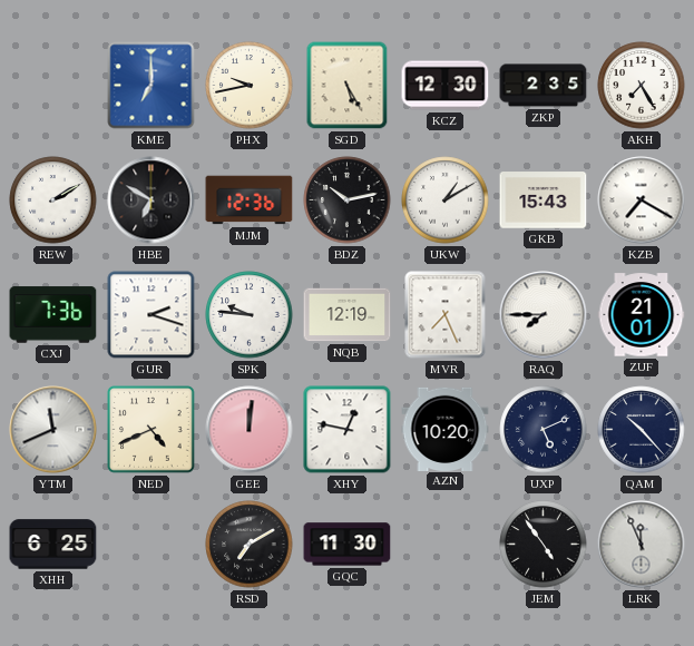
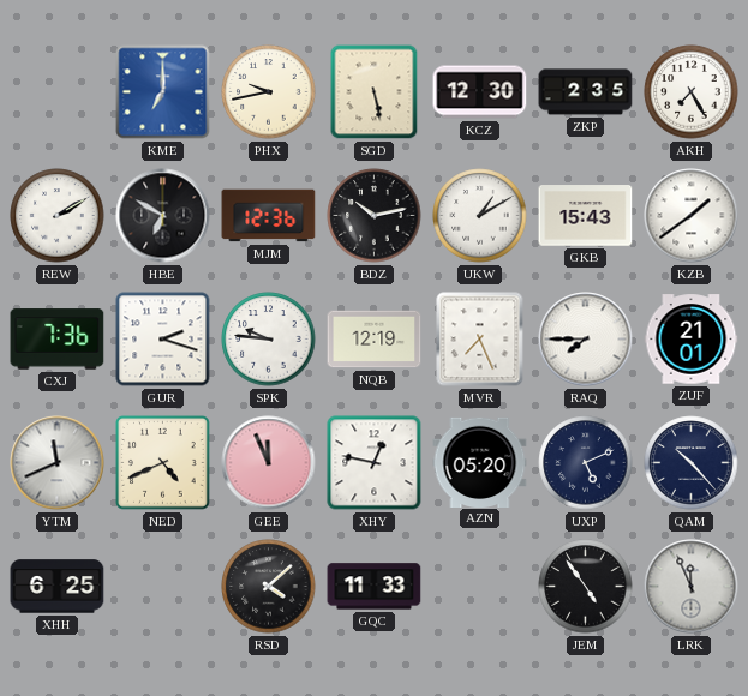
SGD: 5:25 -> 5:28 (375, 92)
KZB: 7:20 -> 1:39 (692, 216)
GEE: 12:01 -> 11:56 (269, 463)
AZN: 10:20 -> 05:20 (480, 462)
RSD: 7:10 -> 4:08 (269, 587)
GQC: 11:30 -> 11:33 (375, 587)
